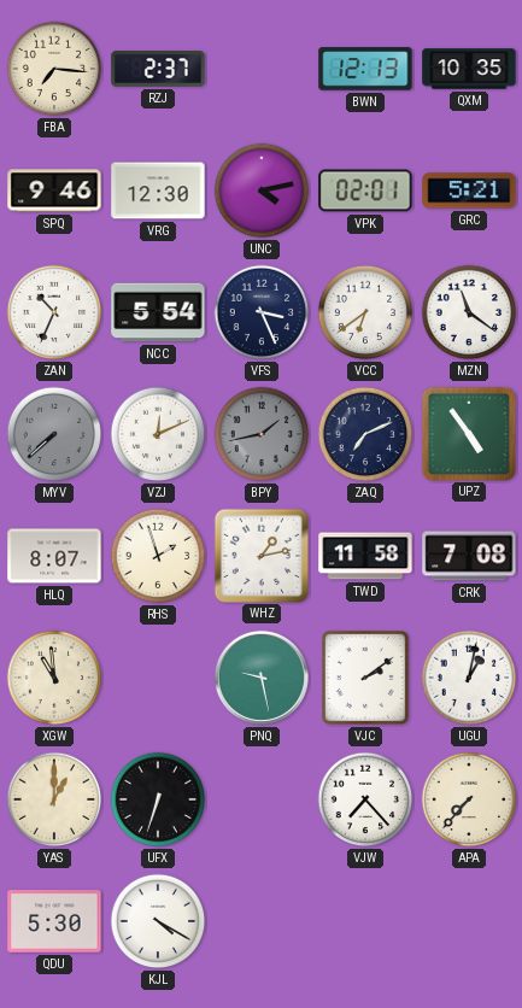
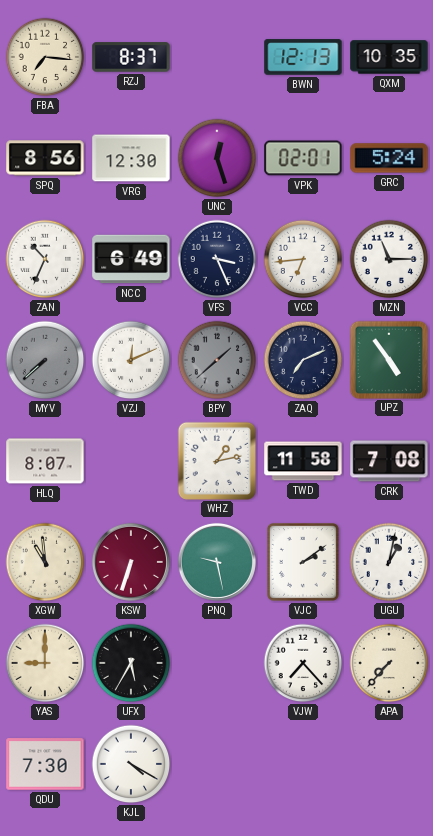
RZJ: 2:37 -> 8:37 (131, 57)
SPQ: 9:46 -> 8:56 (45, 158)
UNC: 4:13 -> 12:27 (217, 158)
GRC: 5:21 -> 5:24 (389, 158)
NCC: 5:54 -> 6:49 (131, 259)
VCC: 6:39 -> 6:44 (303, 259)
MZN: 11:21 -> 11:15 (389, 259)
BPY: 1:43 -> 1:38 (217, 360)
RHS: 1:57 -> none (158, 556)
KSW: none -> 6:33 (131, 562)
YAS: 1:00 -> 9:00 (45, 663)
UFX: 6:33 -> 5:35 (131, 663)
QDU: 5:30 -> 7:30 (45, 764)
